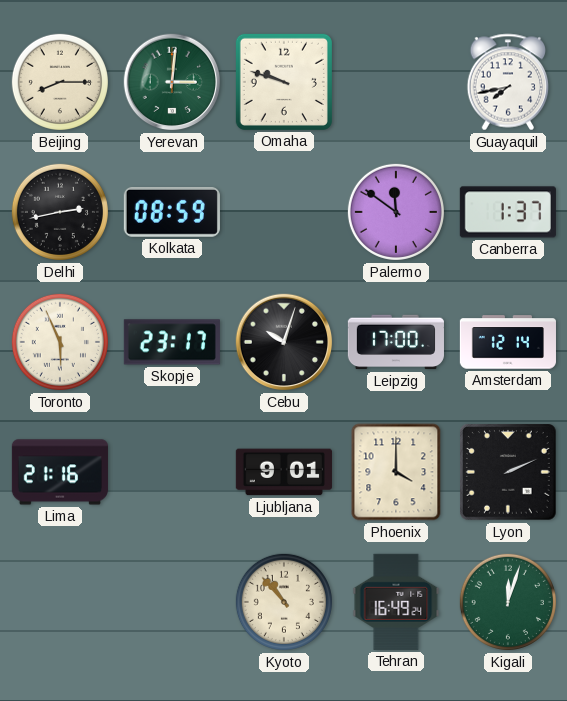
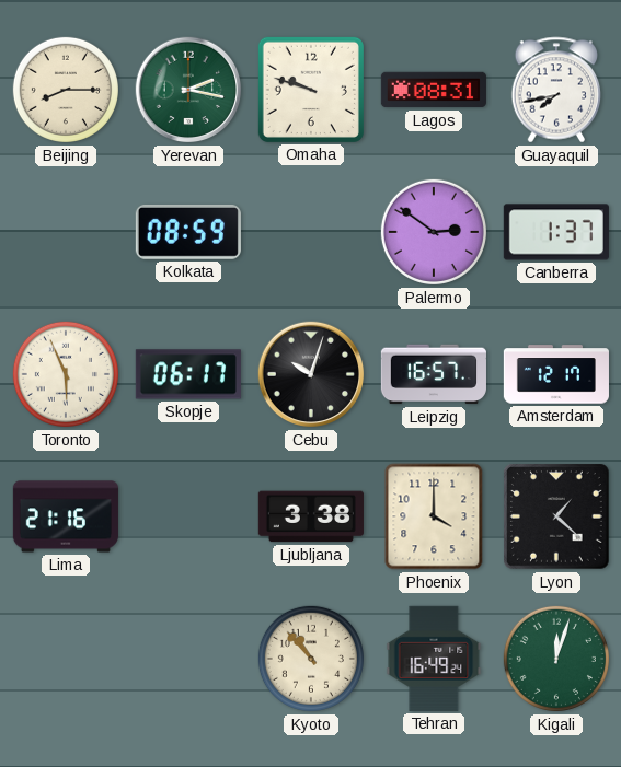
Yerevan: 3:01 -> 2:17 (188, 90)
Lagos: none -> 08:31 (434, 90)
Delhi: 2:43 -> none (60, 212)
Palermo: 11:51 -> 2:51 (434, 232)
Skopje: 23:17 -> 06:17 (188, 374)
Leipzig: 17:00 -> 16:57 (434, 374)
Amsterdam: 12:14 -> 12:17 (556, 374)
Ljubljana: 9:01 -> 3:38 (311, 516)
Lyon: 2:11 -> 1:22 (556, 516)
